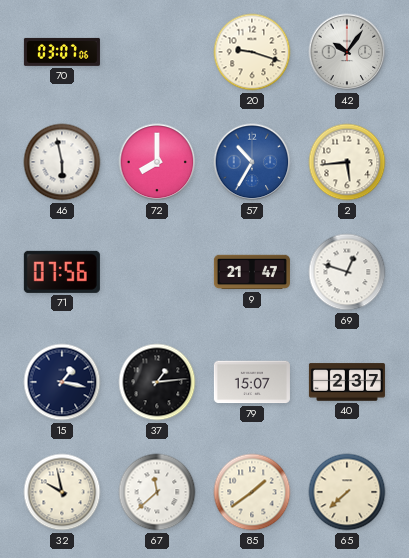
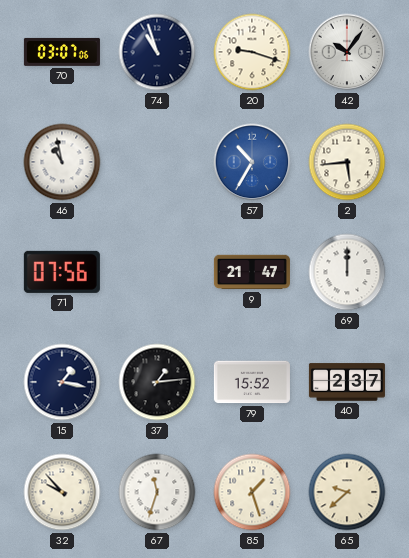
74: none -> 10:57 (157, 52)
46: 5:58 -> 10:58 (62, 162)
72: 8:00 -> none (157, 162)
69: 12:48 -> 12:00 (347, 272)
79: 15:07 -> 15:52 (252, 382)
32: 9:58 -> 9:53 (62, 492)
67: 11:38 -> 11:33 (157, 492)
85: 1:39 -> 1:27 (252, 492)
65: 7:38 -> 9:38 (347, 492)
